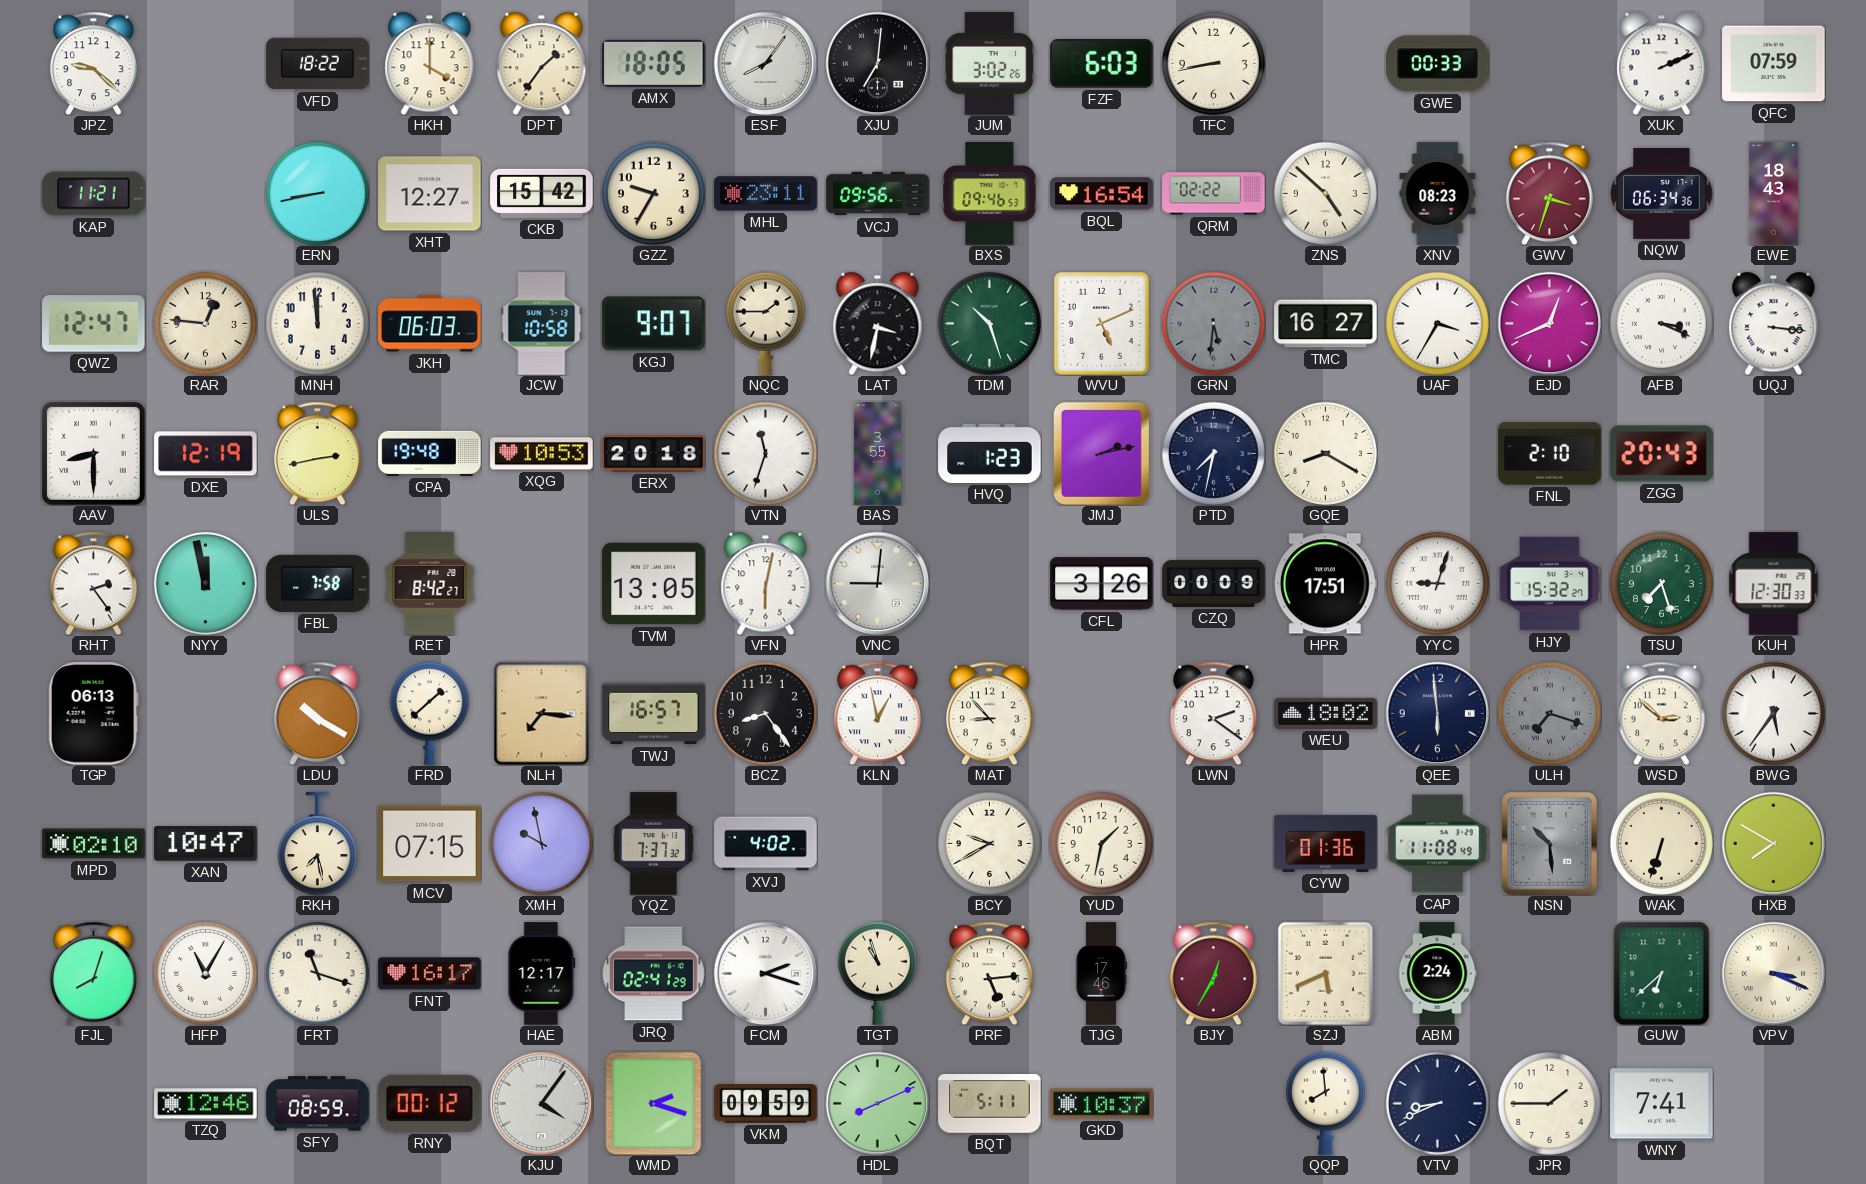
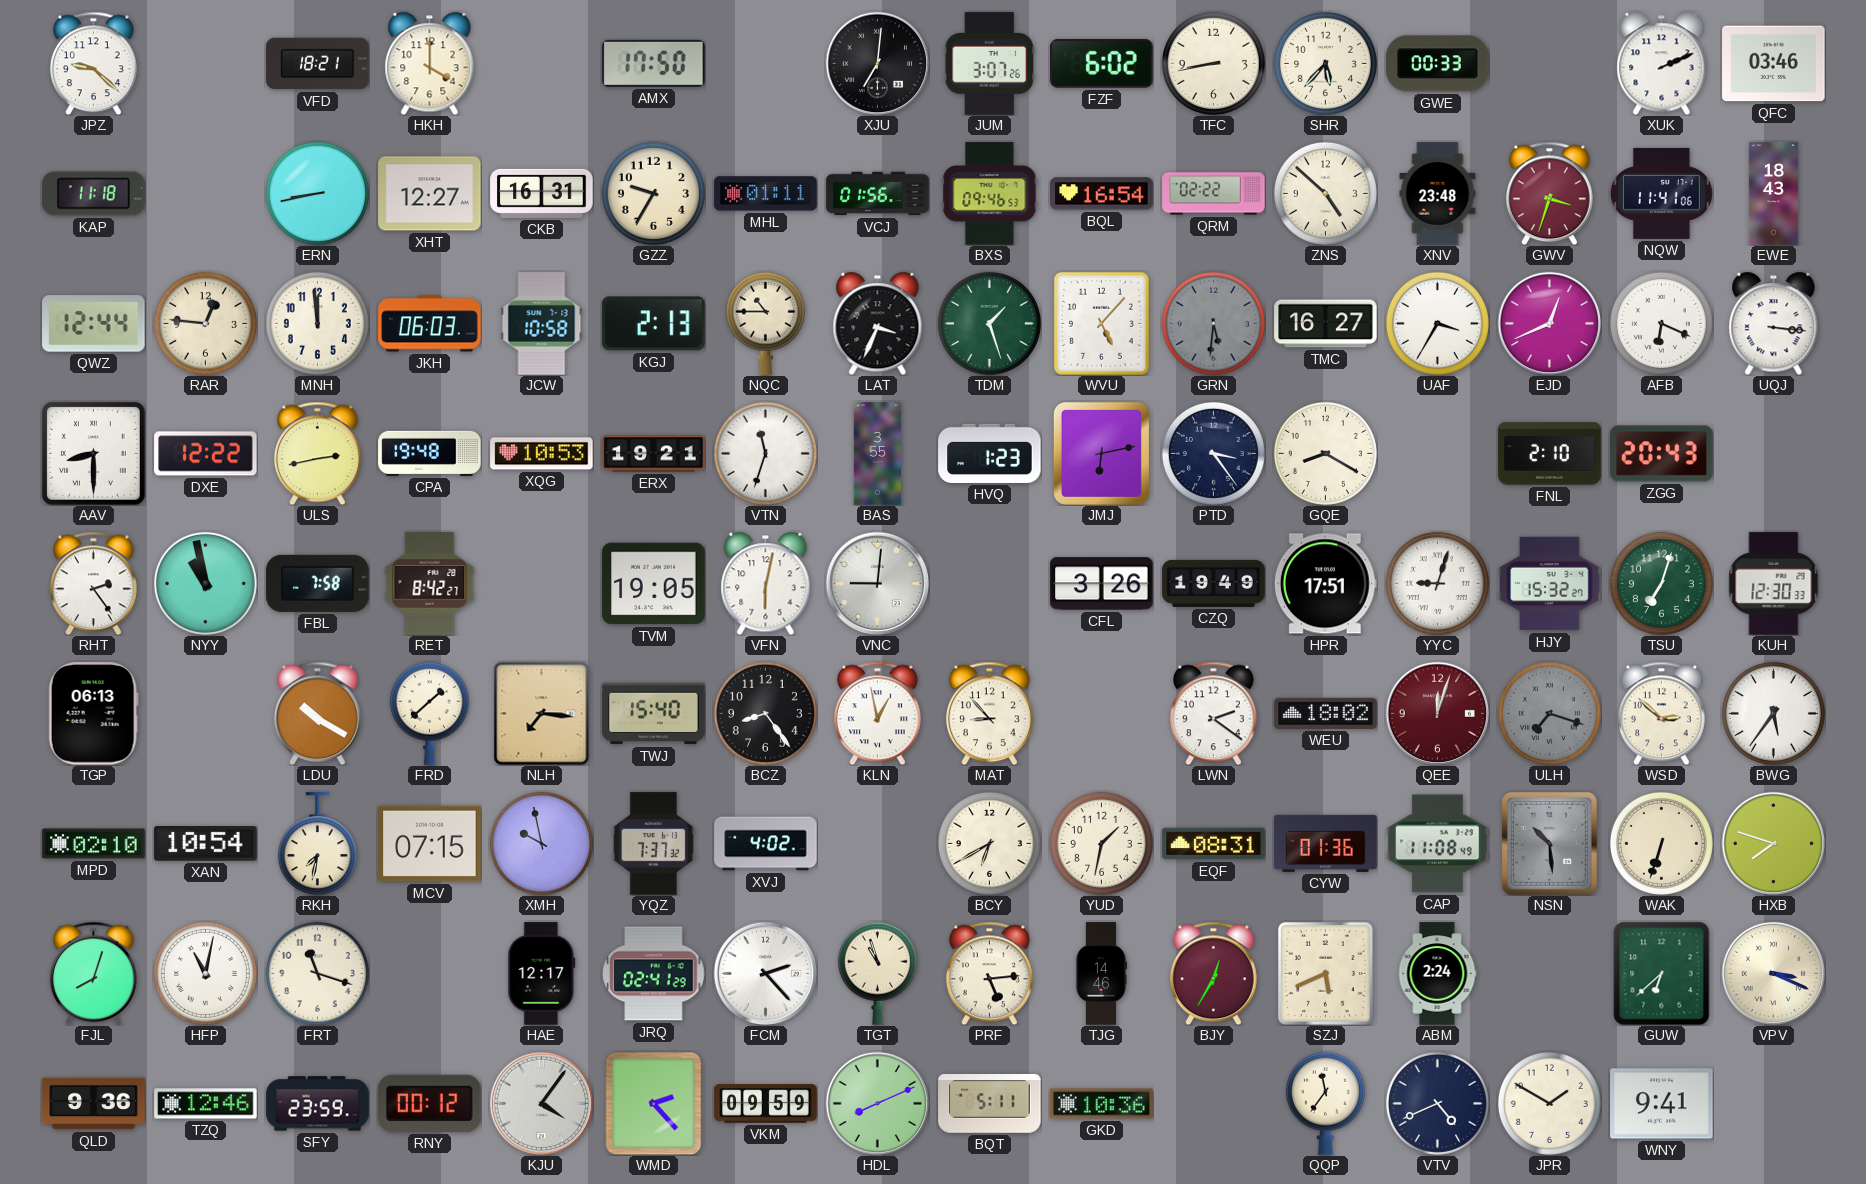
VFD: 18:22 -> 18:21 (318, 64)
DPT: 1:36 -> none (542, 63)
AMX: 18:05 -> 17:50 (654, 63)
ESF: 8:06 -> none (765, 63)
JUM: 3:02 -> 3:07 (990, 64)
FZF: 6:03 -> 6:02 (1102, 64)
SHR: none -> 5:37 (1325, 63)
QFC: 07:59 -> 03:46 (1774, 64)
KAP: 11:21 -> 11:18 (94, 194)
CKB: 15:42 -> 16:31 (542, 193)
MHL: 23:11 -> 01:11 (766, 194)
VCJ: 09:56 -> 01:56 (878, 194)
XNV: 08:23 -> 23:48 (1438, 194)
NQW: 06:34 -> 11:41 (1661, 193)
QWZ: 12:47 -> 12:44 (94, 324)
KGJ: 9:07 -> 2:13 (654, 324)
NQC: 1:45 -> 10:45 (765, 323)
LAT: 3:32 -> 3:34 (878, 323)
TDM: 10:27 -> 1:27 (989, 323)
WVU: 5:11 -> 5:07 (1101, 323)
AFB: 3:19 -> 6:19 (1661, 323)
DXE: 12:19 -> 12:22 (206, 454)
ERX: 20:18 -> 19:21 (654, 454)
JMJ: 2:13 -> 6:13 (1101, 453)
PTD: 7:32 -> 3:24 (1213, 453)
NYY: 11:58 -> 10:58 (205, 583)
TVM: 13:05 -> 19:05 (654, 584)
CZQ: 00:09 -> 19:49 (1214, 583)
TSU: 7:27 -> 7:03 (1661, 583)
TWJ: 16:57 -> 15:40 (654, 714)
QEE: 5:59 -> 12:03 (1437, 713)
QEE dial: navy -> burgundy (1437, 713)
XAN: 10:47 -> 10:54 (206, 844)
RKH: 7:28 -> 7:32 (317, 844)
BCY: 9:40 -> 6:40 (989, 843)
EQF: none -> 08:31 (1214, 844)
HXB: 7:50 -> 7:48 (1773, 843)
HFP: 11:05 -> 11:02 (205, 973)
FNT: 16:17 -> none (430, 974)
FCM: 2:18 -> 2:23 (765, 973)
TJG: 17:46 -> 14:46 (1101, 974)
QLD: none -> 9:36 (94, 1104)
SFY: 08:59 -> 23:59 (318, 1104)
WMD: 2:18 -> 2:23 (654, 1103)
GKD: 10:37 -> 10:36 (1102, 1104)
QQP: 7:59 -> 11:36 (1325, 1103)
VTV: 8:41 -> 4:41 (1437, 1103)
JPR: 1:45 -> 1:50 (1549, 1103)
WNY: 7:41 -> 9:41 (1662, 1104)
